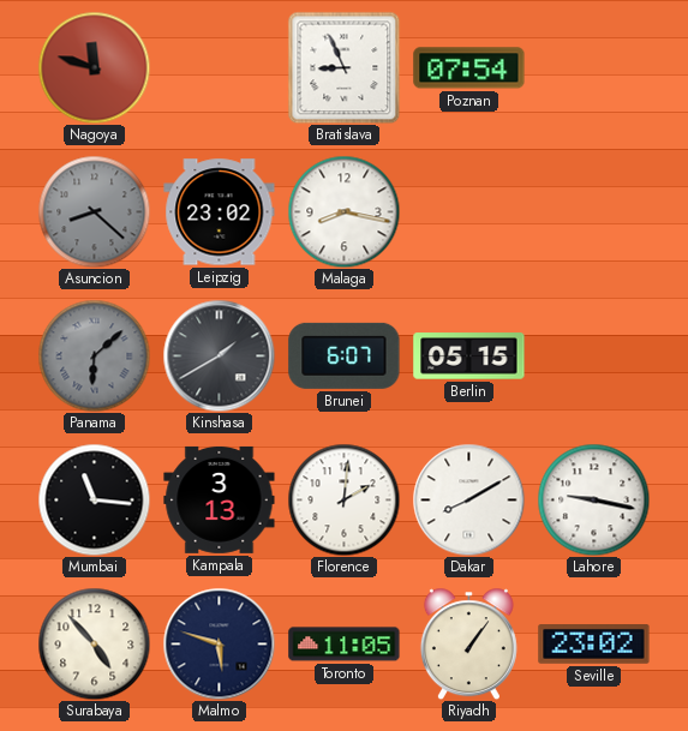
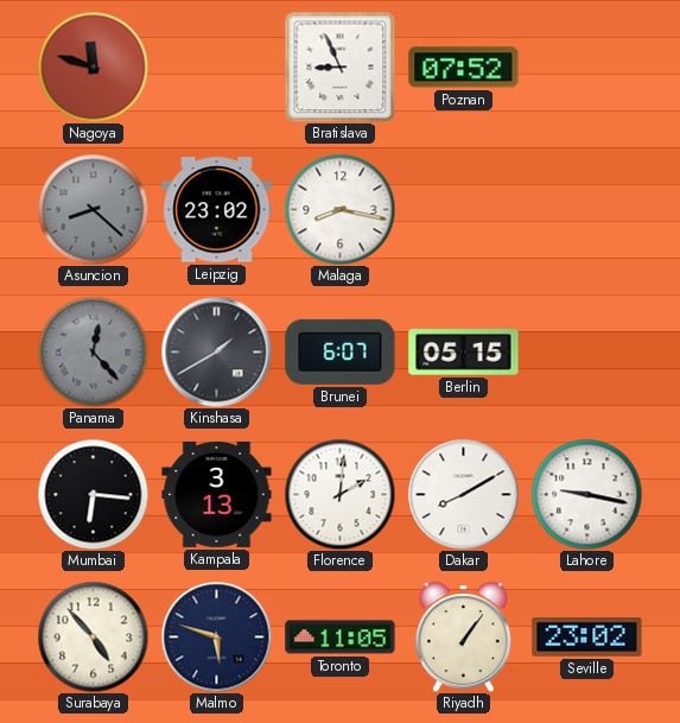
Poznan: 07:54 -> 07:52 (464, 68)
Panama: 6:08 -> 12:23 (93, 351)
Mumbai: 11:16 -> 6:16 (93, 494)
